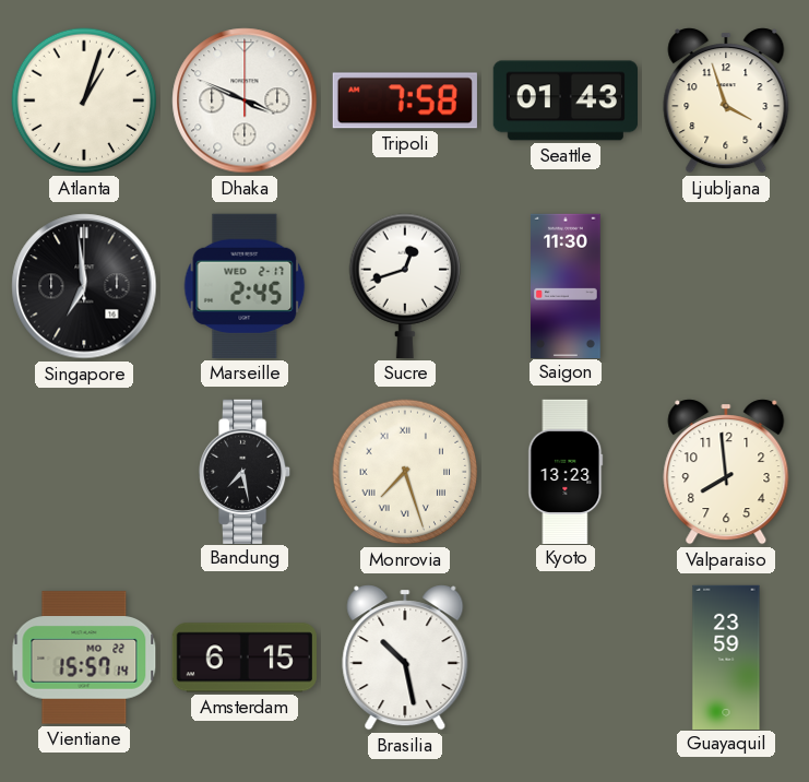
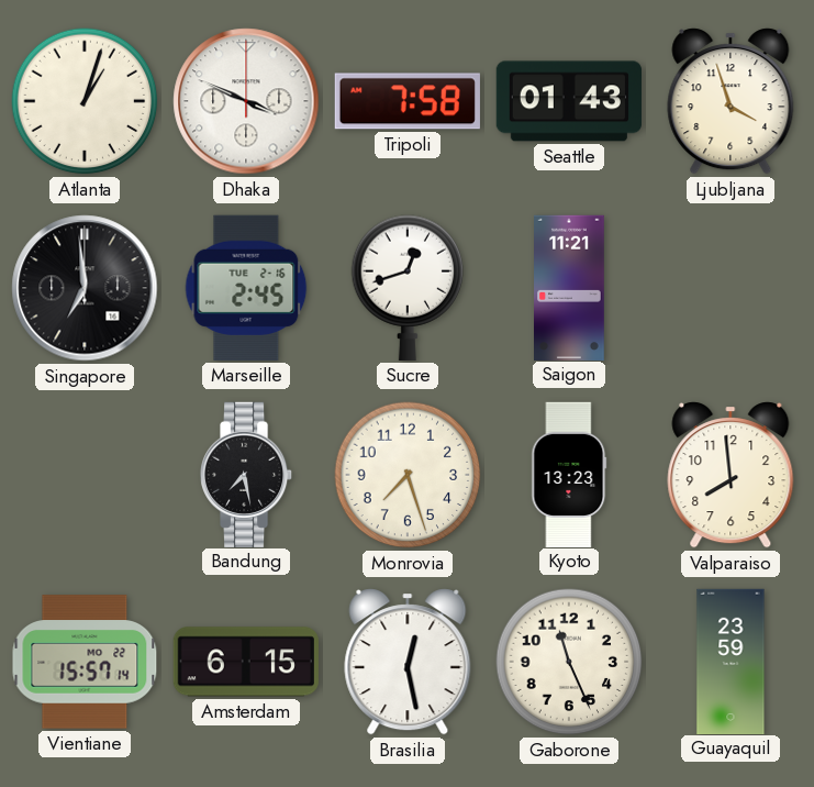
Marseille date: WED 2-17 -> TUE 2-16 (246, 288)
Saigon: 11:30 -> 11:21 (570, 287)
Monrovia numerals: Roman -> Arabic (408, 475)
Brasilia: 10:28 -> 12:28 (408, 662)
Gaborone: none -> 11:26 (569, 662)
